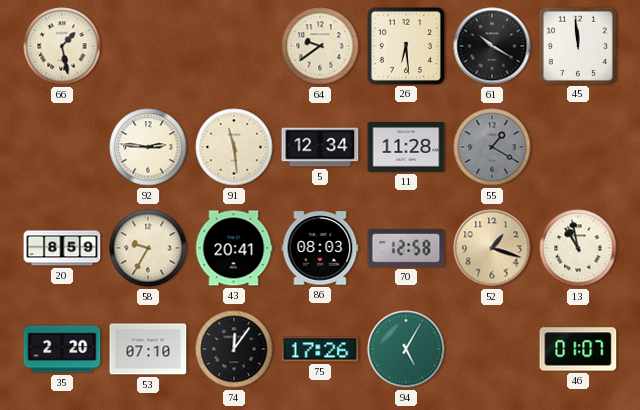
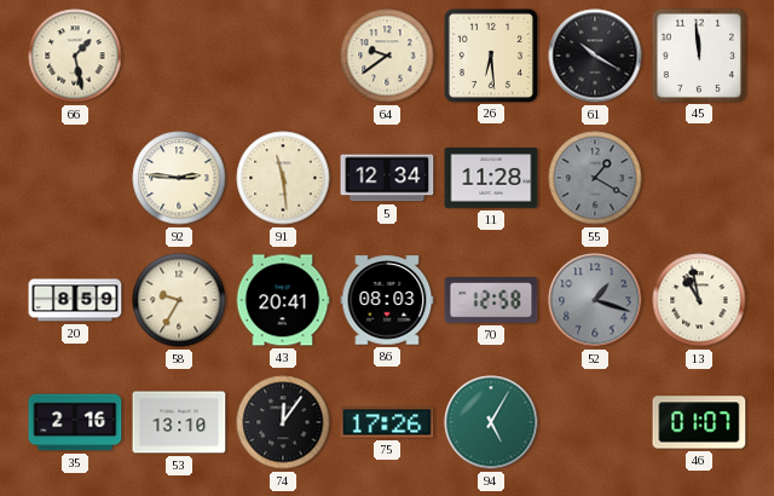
52 dial: champagne -> grey (595, 300)
35: 2:20 -> 2:16 (75, 422)
53: 07:10 -> 13:10 (179, 422)
